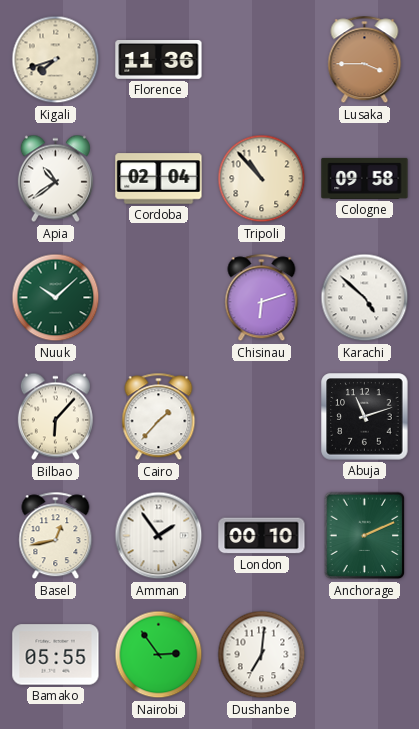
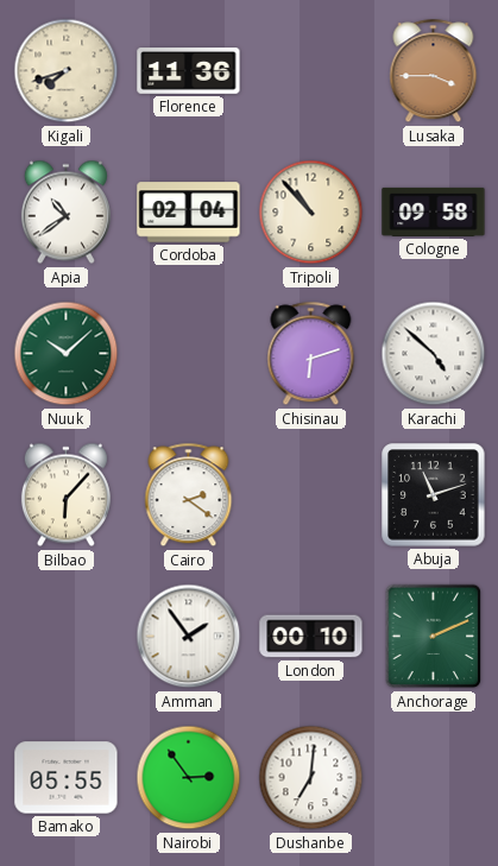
Cairo: 1:37 -> 2:21 (189, 495)
Basel: 12:43 -> none (56, 536)
